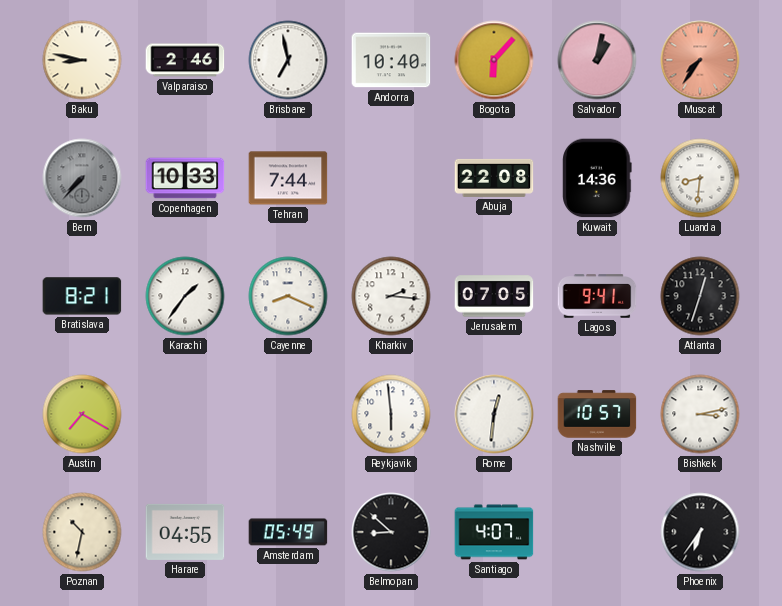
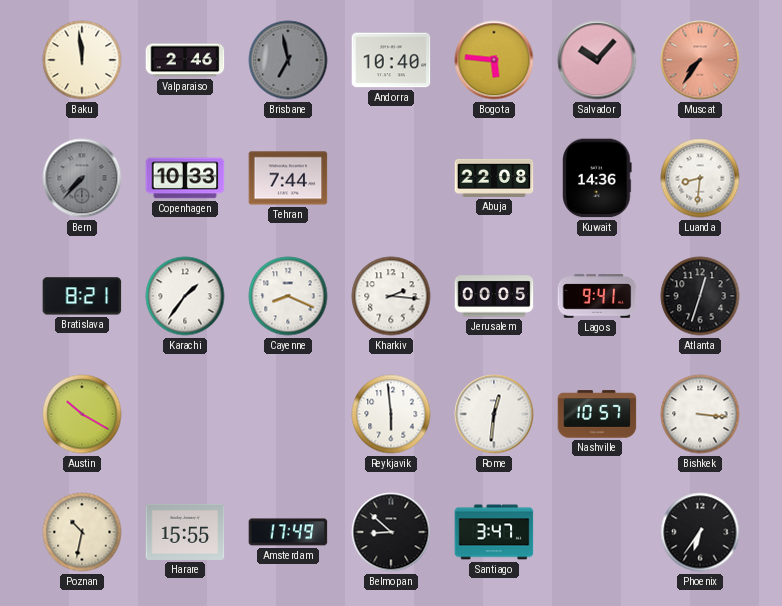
Baku: 8:47 -> 11:59 (82, 60)
Brisbane dial: white -> grey (288, 60)
Bogota: 6:07 -> 5:46 (494, 60)
Salvador: 1:02 -> 10:07 (597, 60)
Jerusalem: 07:05 -> 00:05 (494, 296)
Austin: 7:20 -> 10:20 (82, 414)
Bishkek: 3:13 -> 3:16 (700, 414)
Harare: 04:55 -> 15:55 (185, 532)
Amsterdam: 05:49 -> 17:49 (288, 532)
Santiago: 4:07 -> 3:47 (494, 532)
